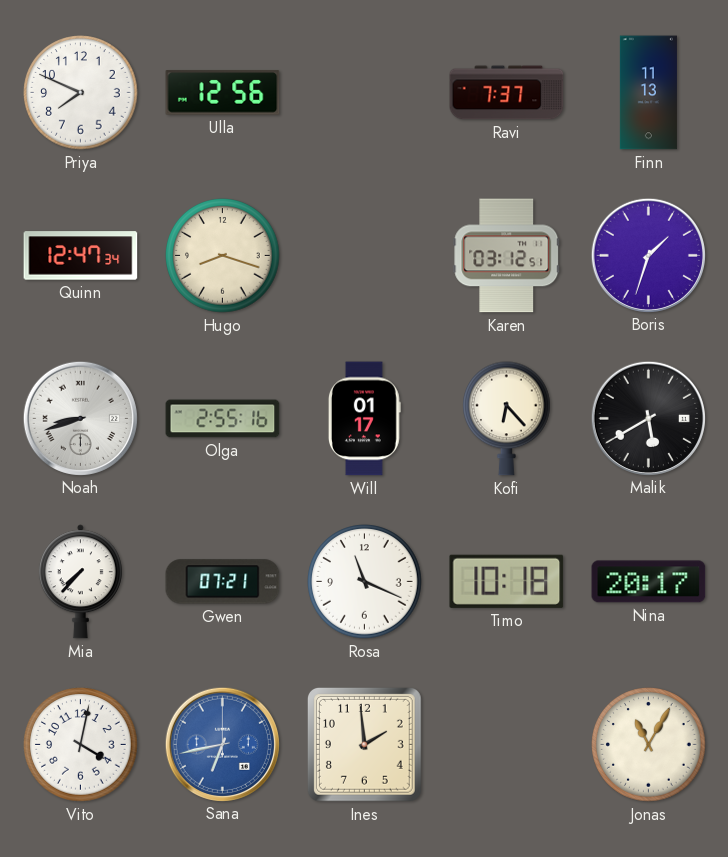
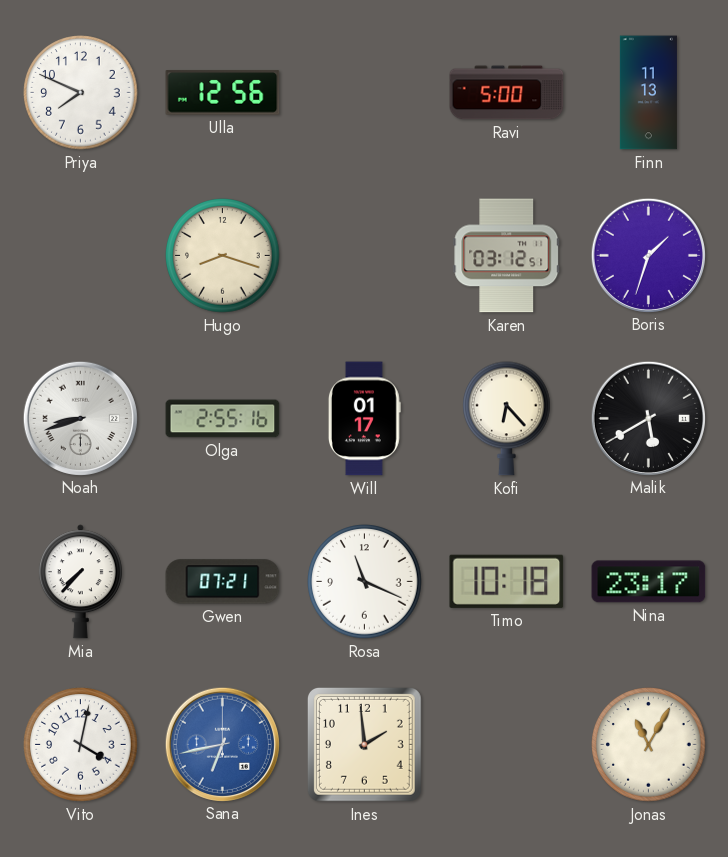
Ravi: 7:37 -> 5:00 (507, 93)
Quinn: 12:47 -> none (81, 256)
Nina: 20:17 -> 23:17 (649, 582)
